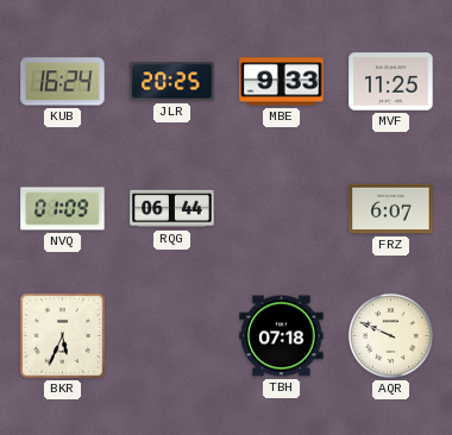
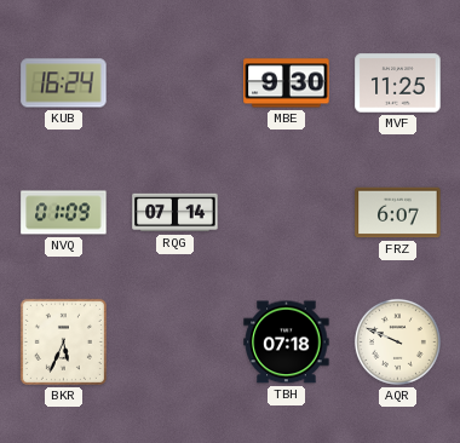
JLR: 20:25 -> none (172, 82)
MBE: 9:33 -> 9:30 (287, 84)
RQG: 06:44 -> 07:14 (176, 213)
